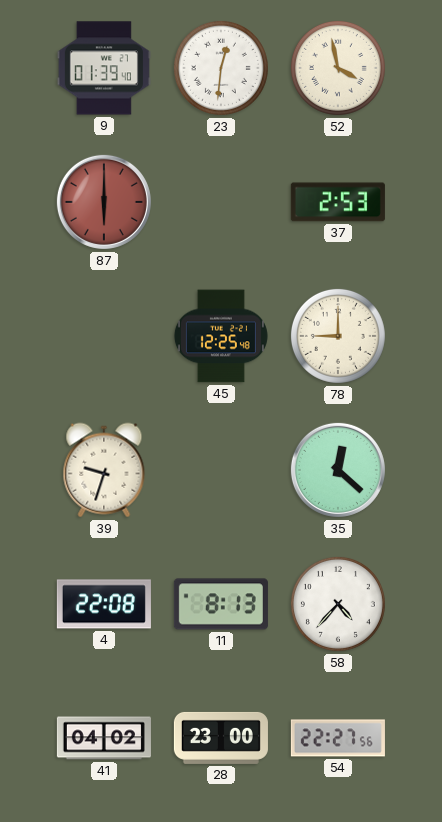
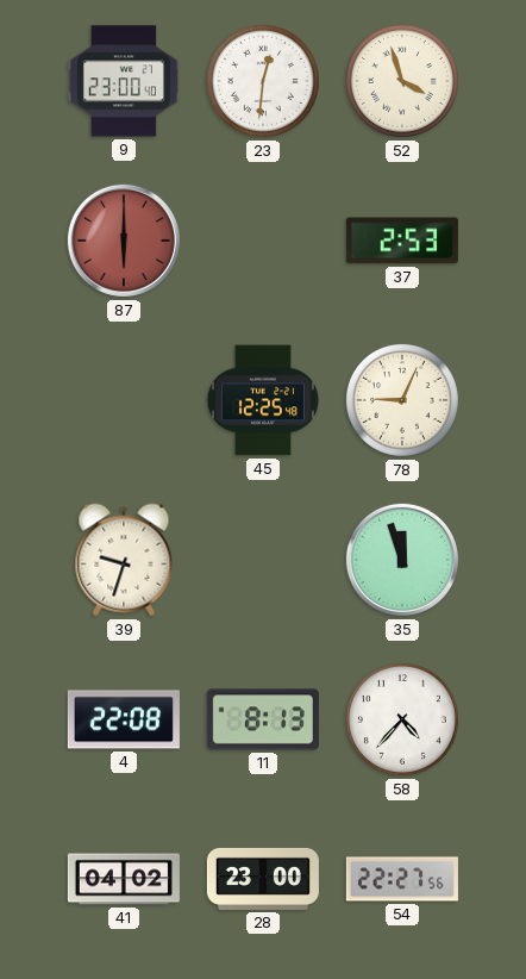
9: 01:39 -> 23:00 (124, 81)
52: 3:58 -> 3:57 (402, 81)
78: 9:00 -> 9:04 (402, 400)
35: 12:22 -> 11:57 (402, 560)
